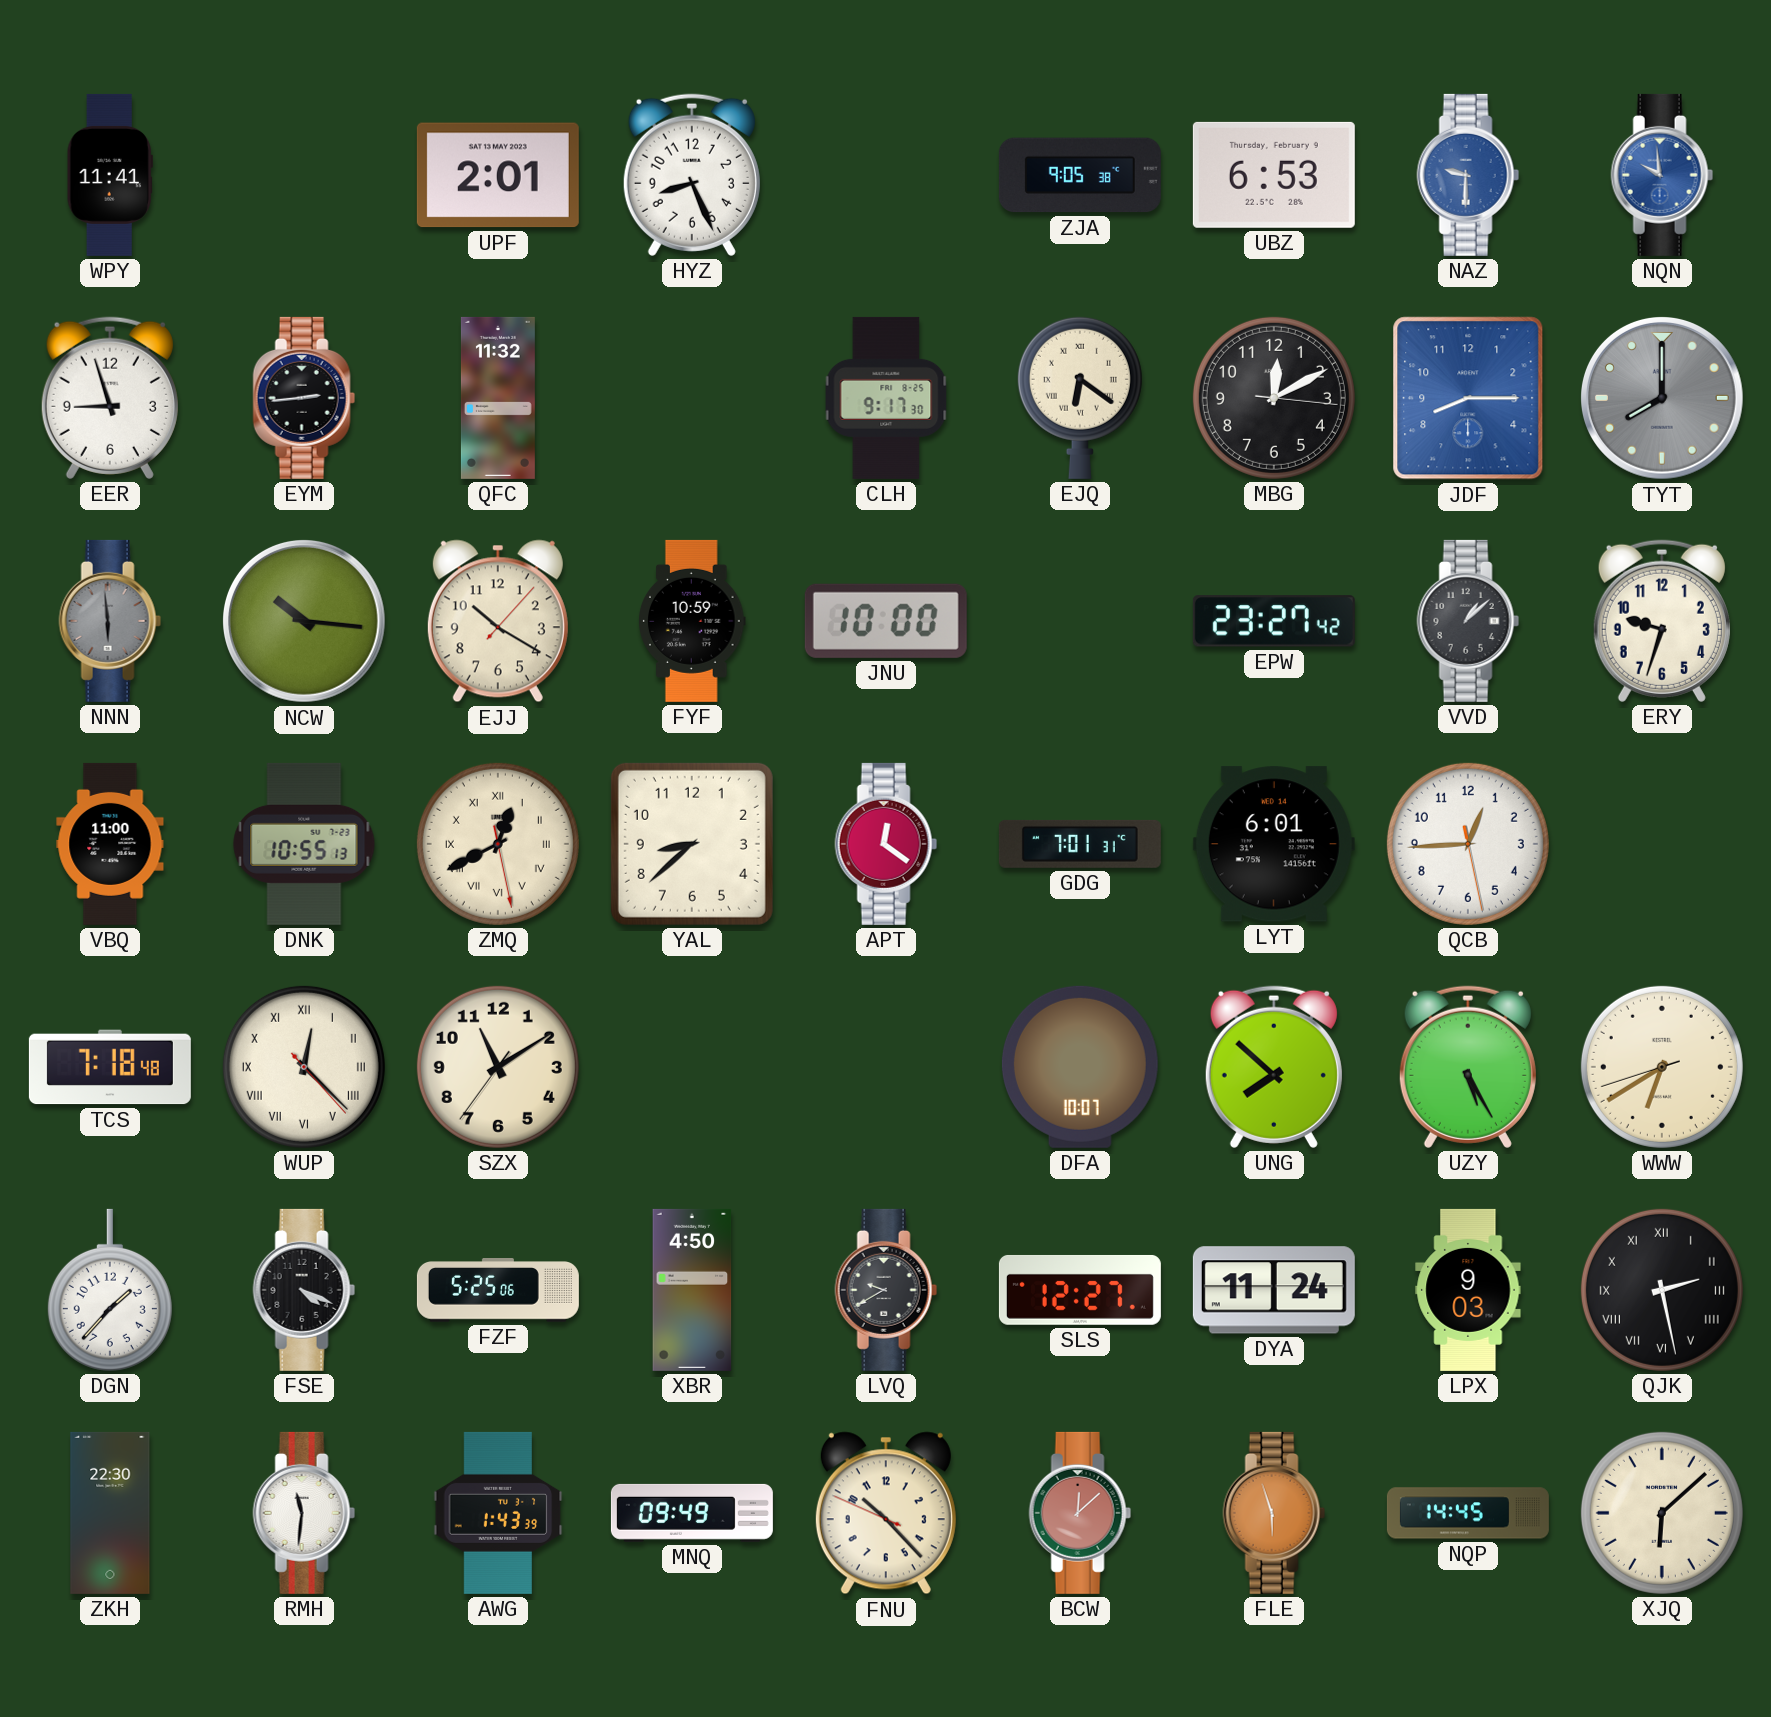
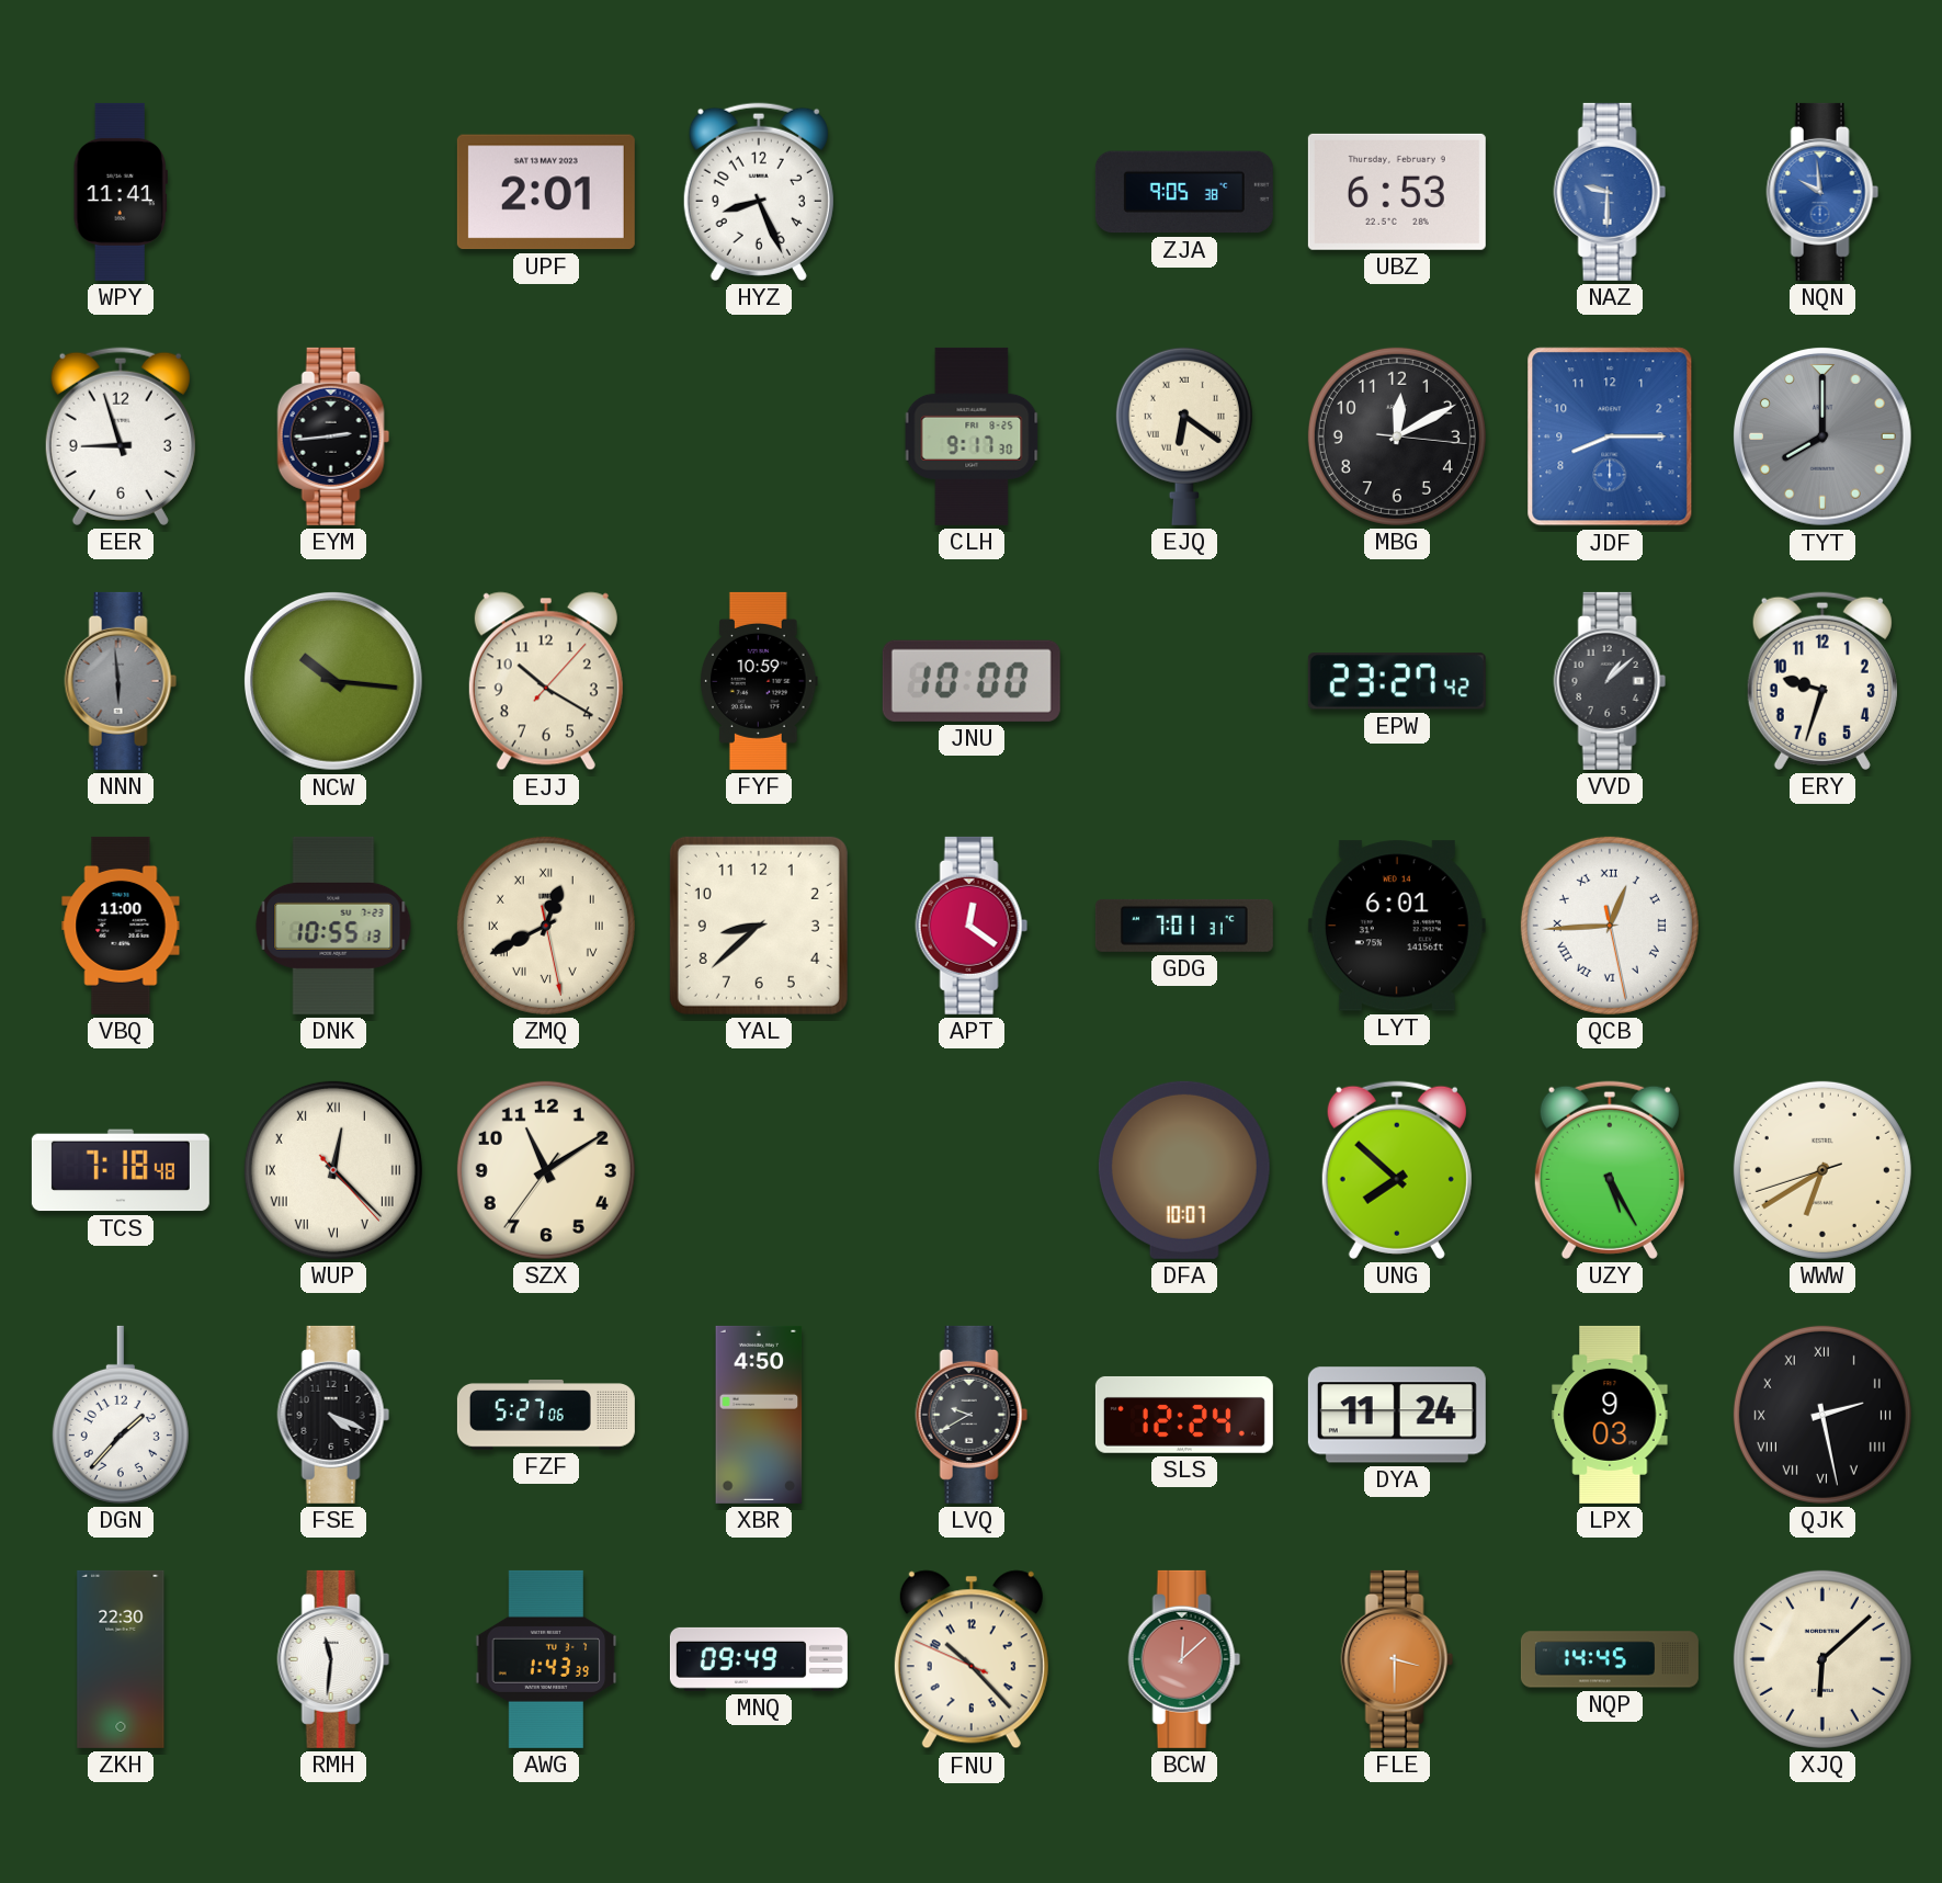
QFC: 11:32 -> none (498, 398)
QCB numerals: Arabic -> Roman (1610, 926)
FZF: 5:25 -> 5:27 (546, 1416)
SLS: 12:27 -> 12:24 (1184, 1415)
FLE: 5:57 -> 3:30 (1397, 1659)
